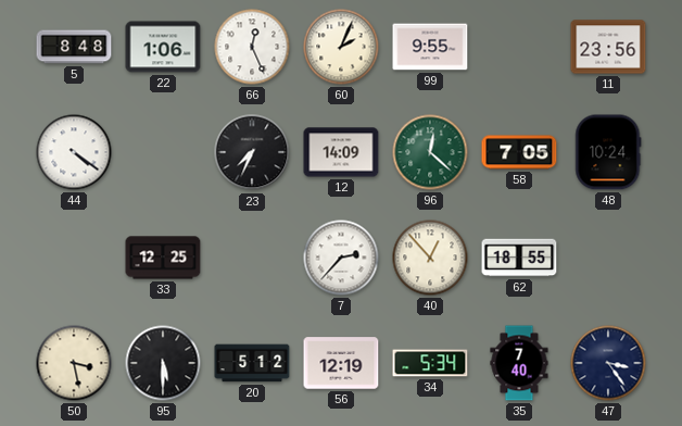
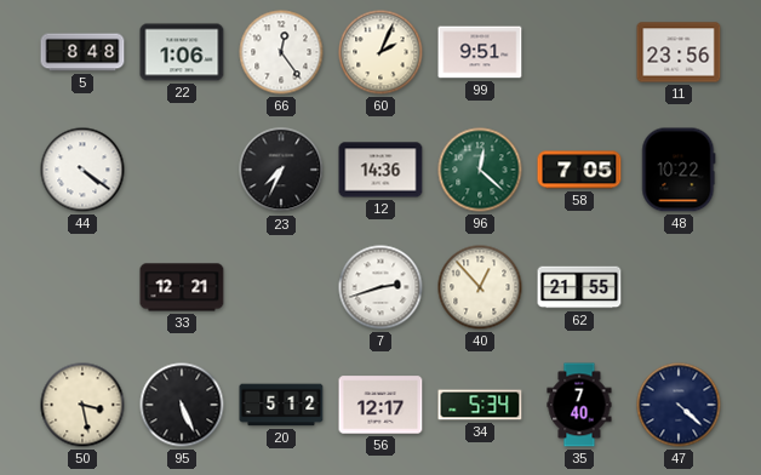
66: 12:26 -> 12:24 (281, 52)
99: 9:55 -> 9:51 (480, 52)
12: 14:09 -> 14:36 (380, 170)
48: 10:24 -> 10:22 (679, 170)
33: 12:25 -> 12:21 (182, 287)
7: 2:37 -> 2:42 (380, 287)
62: 18:55 -> 21:55 (579, 287)
95: 5:30 -> 5:26 (182, 405)
56: 12:19 -> 12:17 (380, 405)
47: 3:24 -> 4:22 (679, 405)
